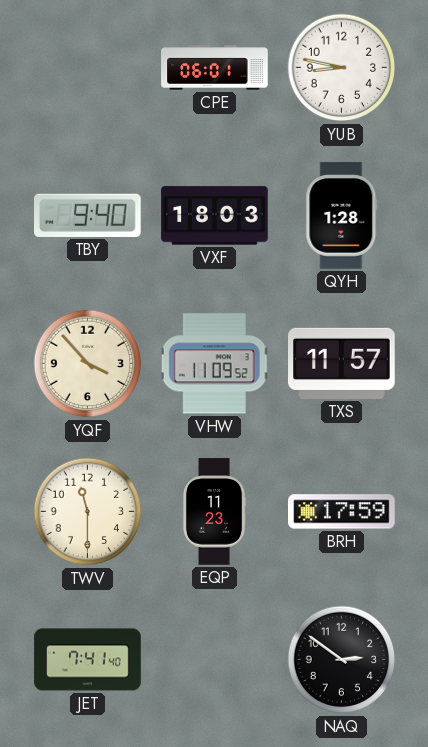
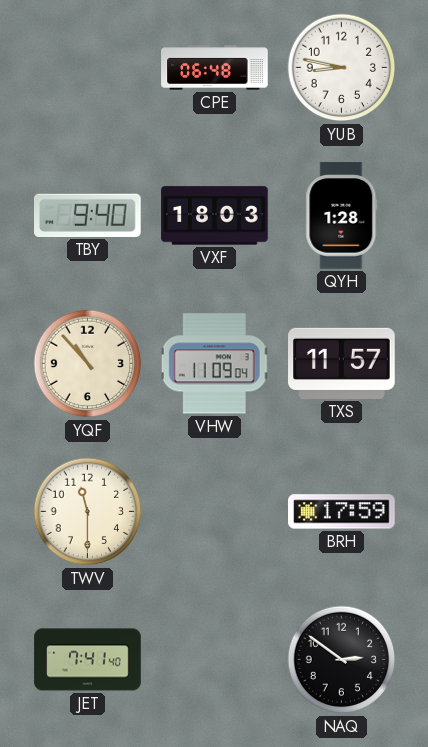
CPE: 06:01 -> 06:48 (215, 68)
YQF: 3:53 -> 10:53 (88, 364)
VHW: 11:09:52 -> 11:09:04 (215, 364)
EQP: 11:23 -> none (214, 512)
